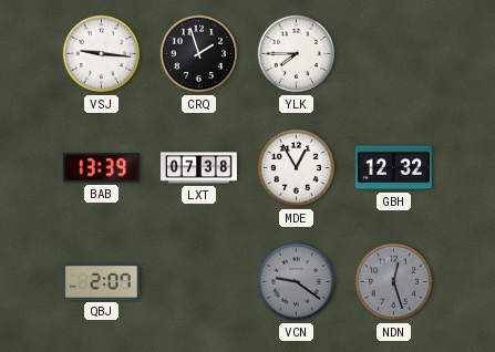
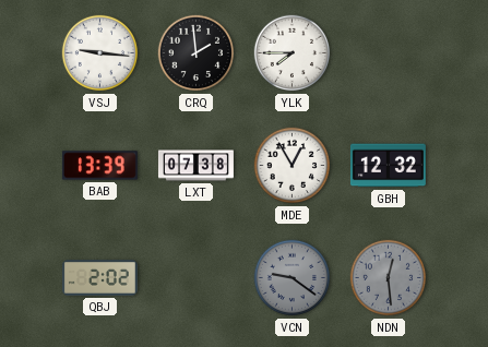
CRQ: 1:57 -> 1:59 (197, 53)
QBJ: 2:07 -> 2:02 (99, 278)
NDN: 12:27 -> 12:29 (389, 278)
